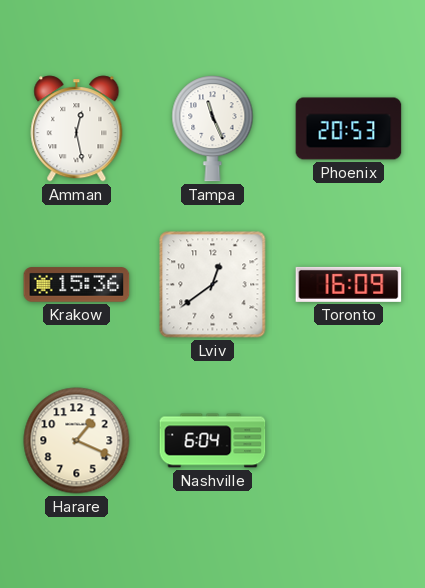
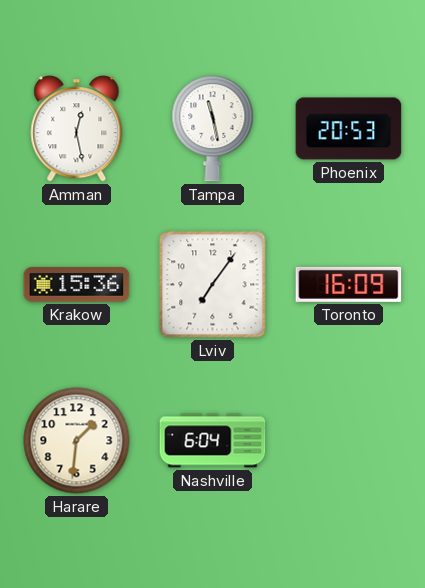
Tampa: 11:26 -> 11:28 (213, 129)
Lviv: 12:39 -> 7:06 (213, 285)
Harare: 1:19 -> 1:31 (77, 441)
